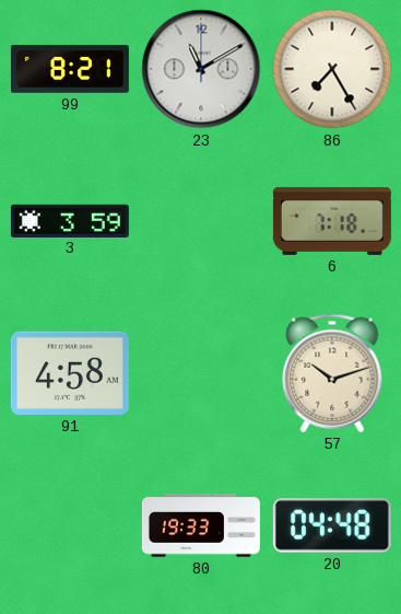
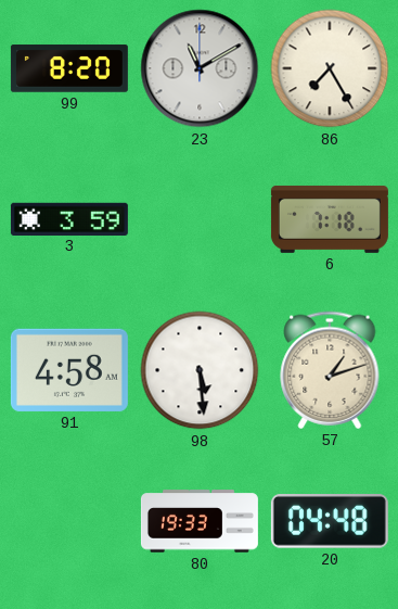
99: 8:21 -> 8:20 (69, 68)
98: none -> 5:29 (200, 370)
57: 10:12 -> 1:12 (330, 370)
